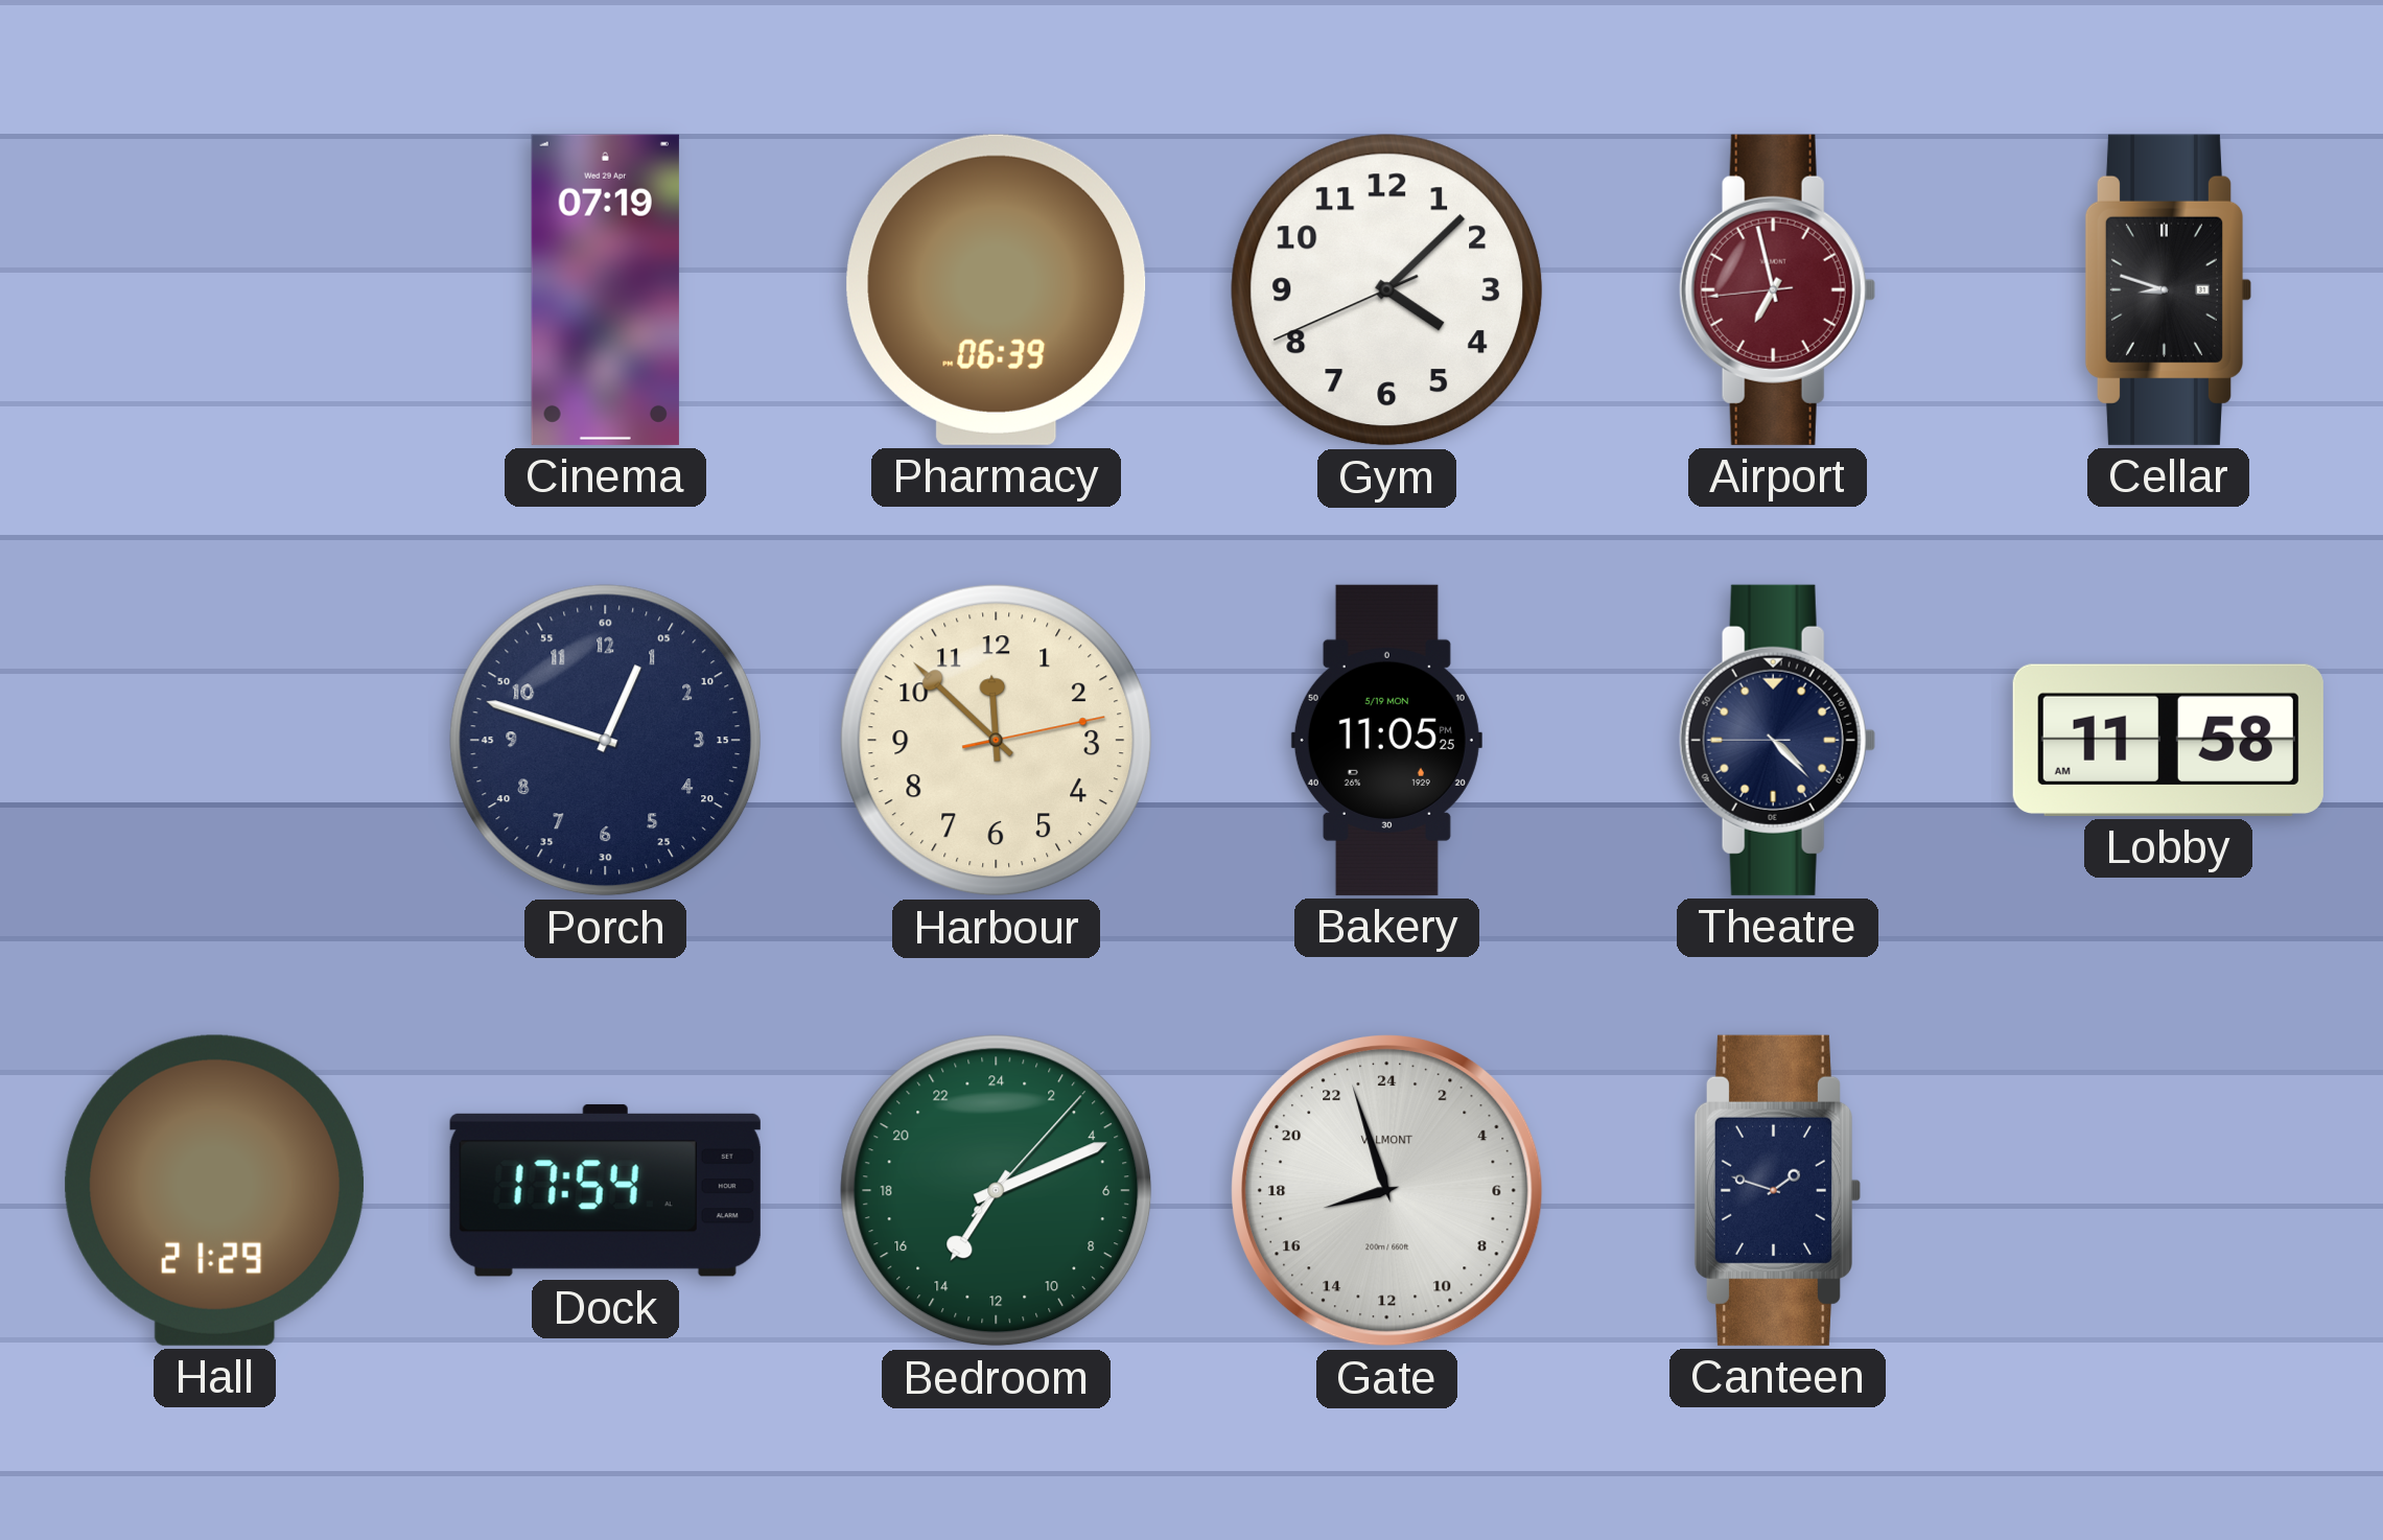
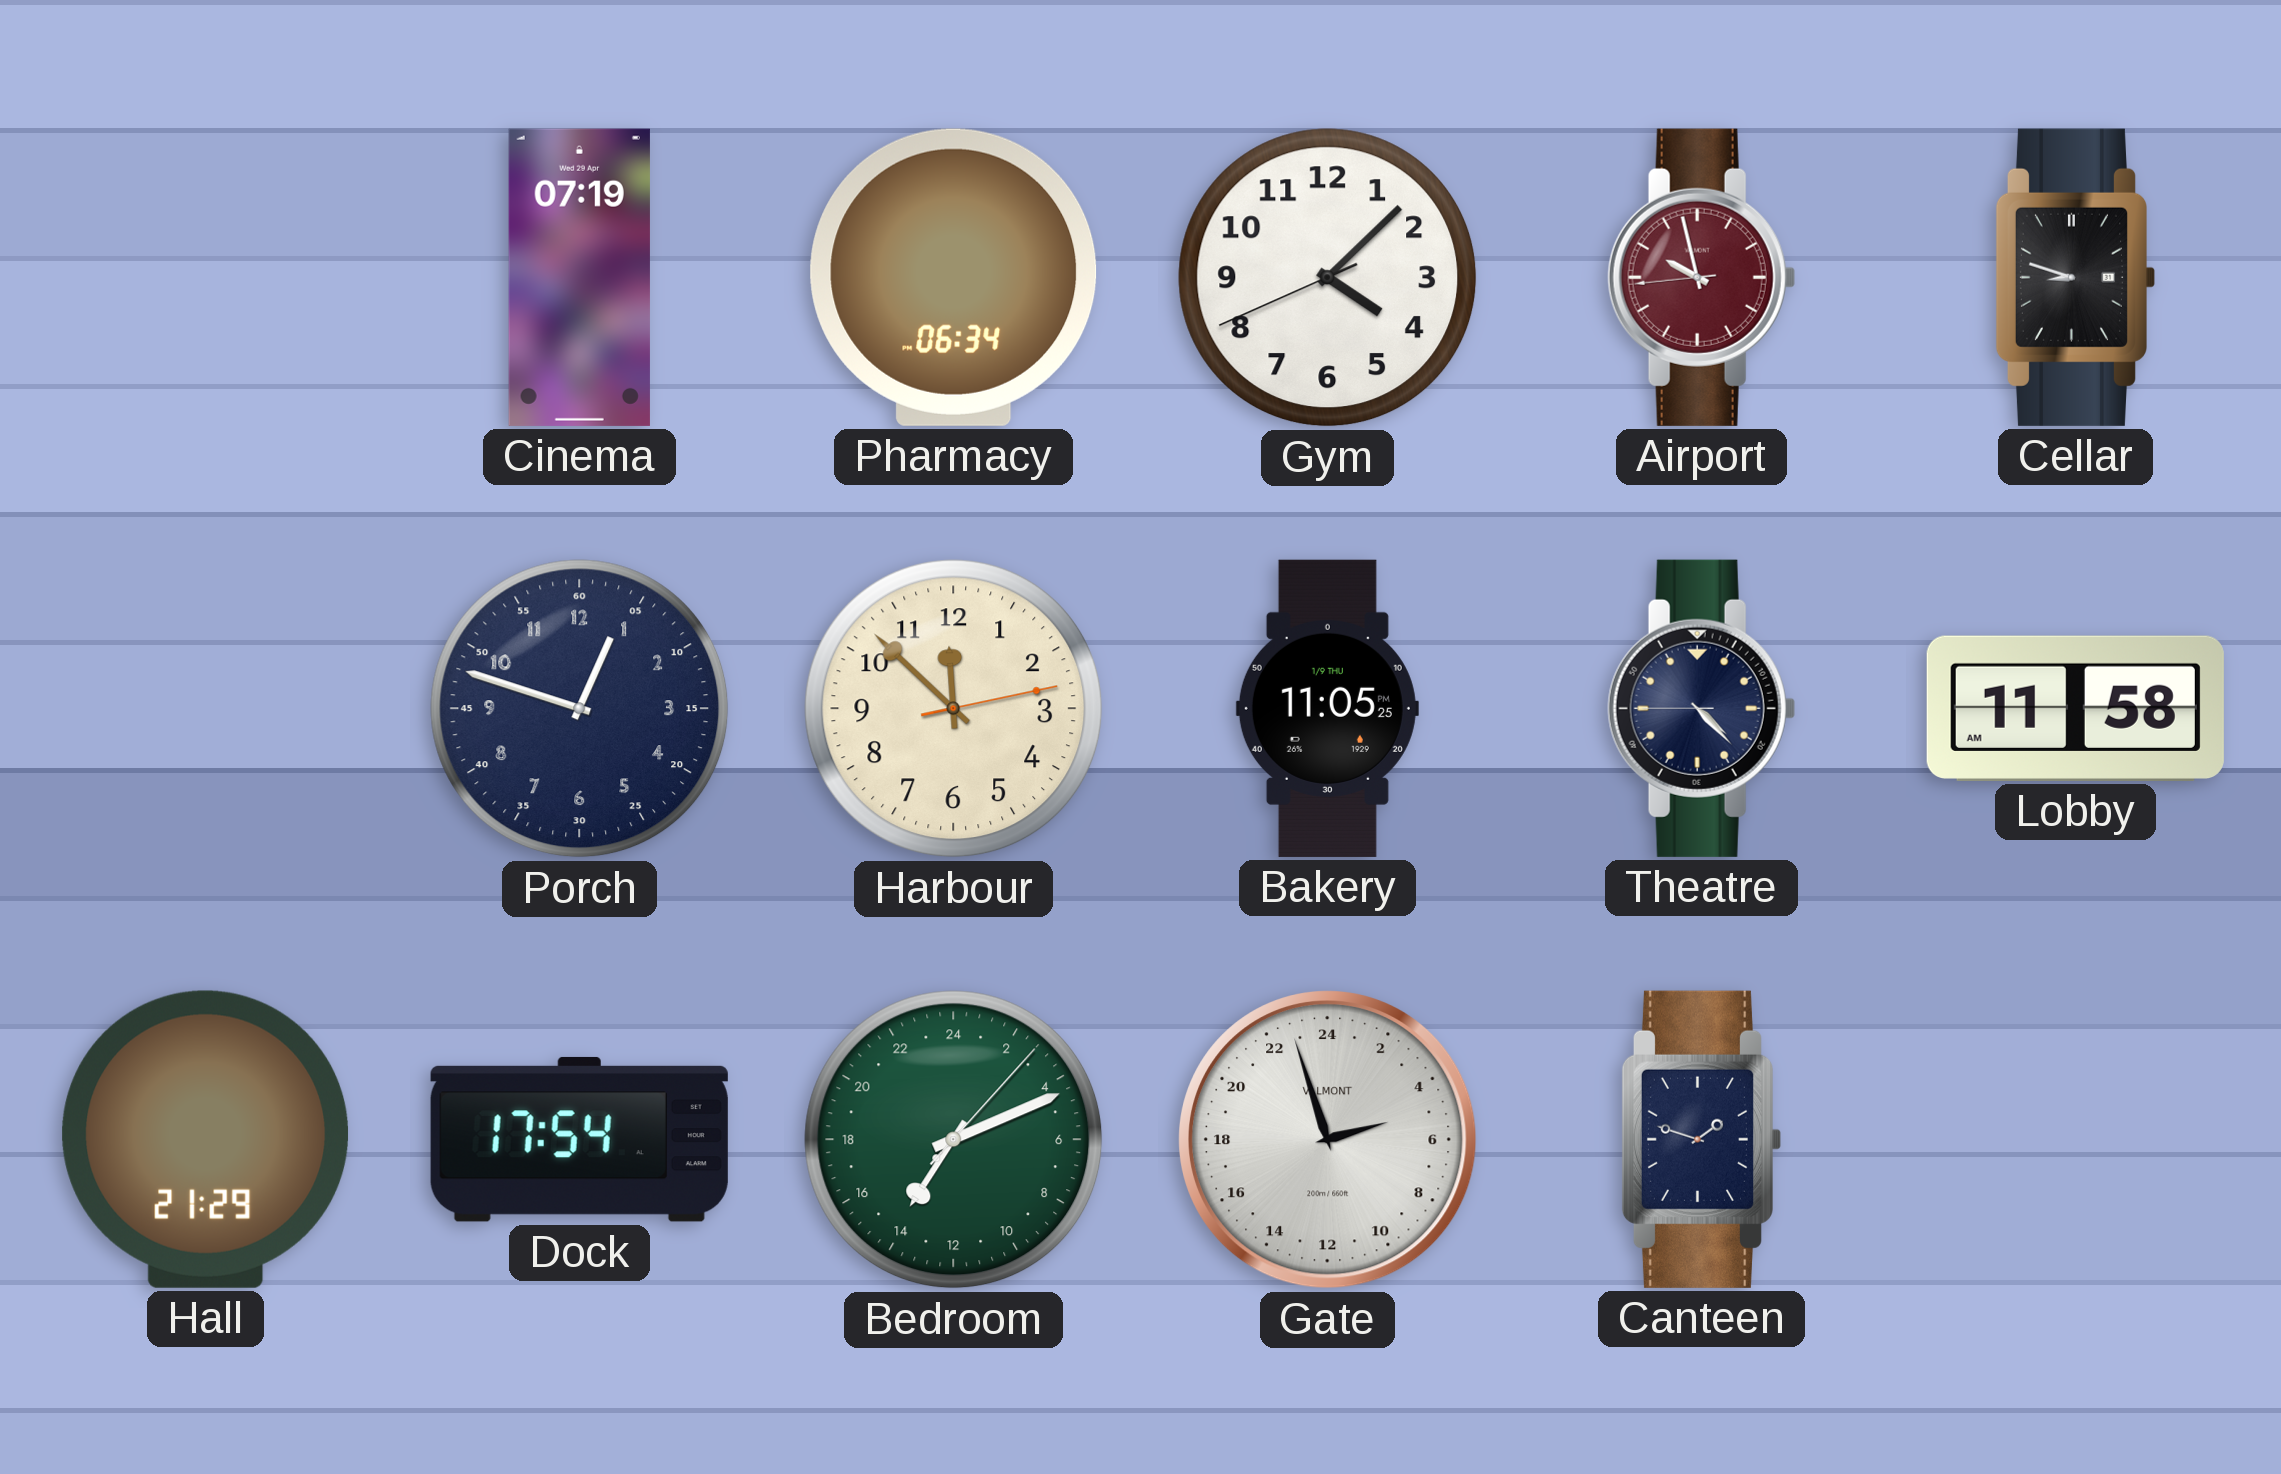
Pharmacy: 06:39 -> 06:34 (954, 277)
Airport: 6:57 -> 9:57 (1701, 277)
Bakery date: 5/19 MON -> 1/9 THU (1327, 708)
Gate: 16:57 -> 4:57 (1328, 1140)
